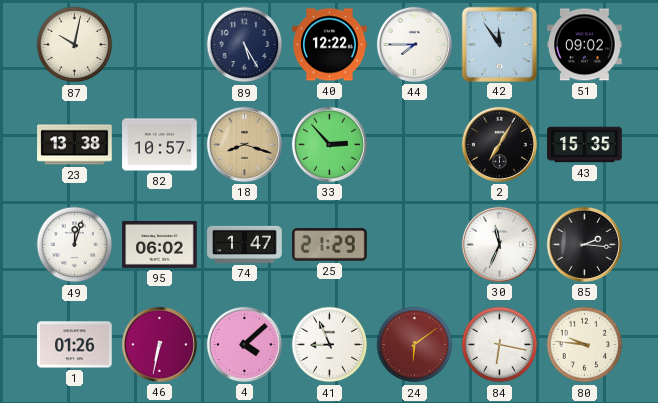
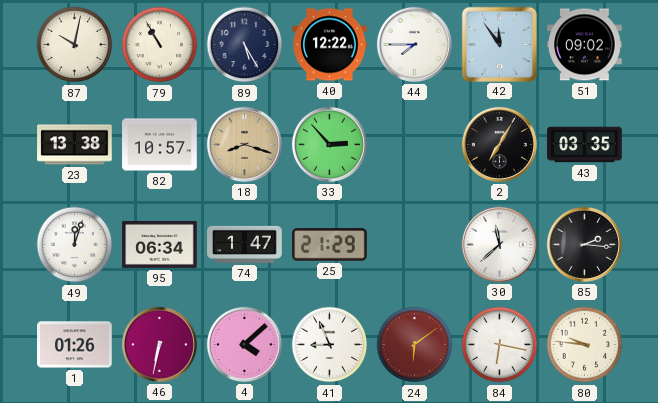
79: none -> 10:55 (160, 45)
43: 15:35 -> 03:35 (585, 145)
95: 06:02 -> 06:34 (160, 244)
30: 11:34 -> 11:38 (499, 244)
